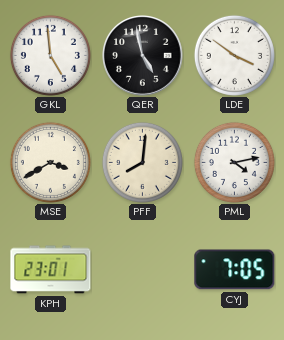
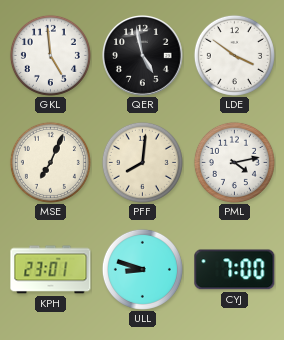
MSE: 3:40 -> 7:04 (50, 162)
ULL: none -> 8:48 (142, 269)
CYJ: 7:05 -> 7:00 (235, 270)
